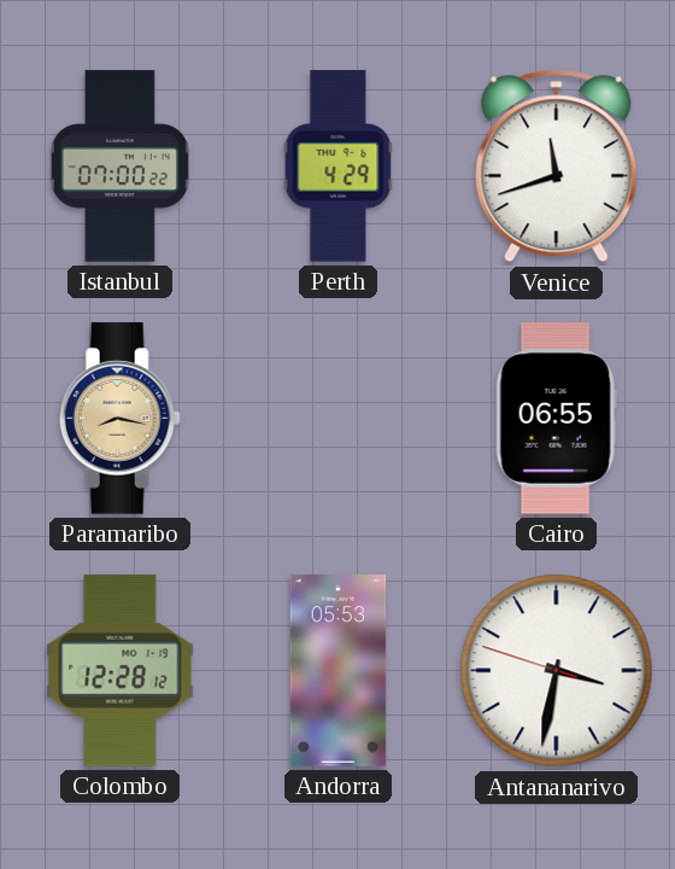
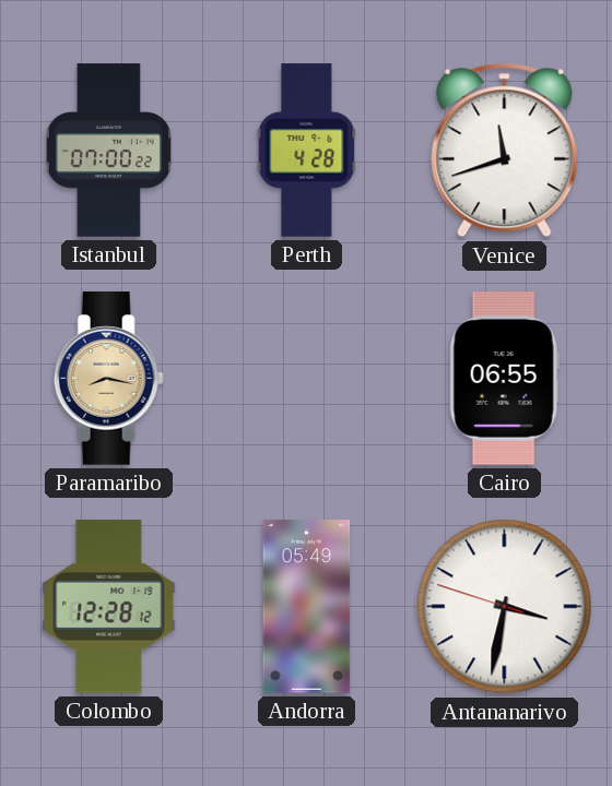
Perth: 4:29 -> 4:28 (307, 151)
Andorra: 05:53 -> 05:49 (307, 607)
